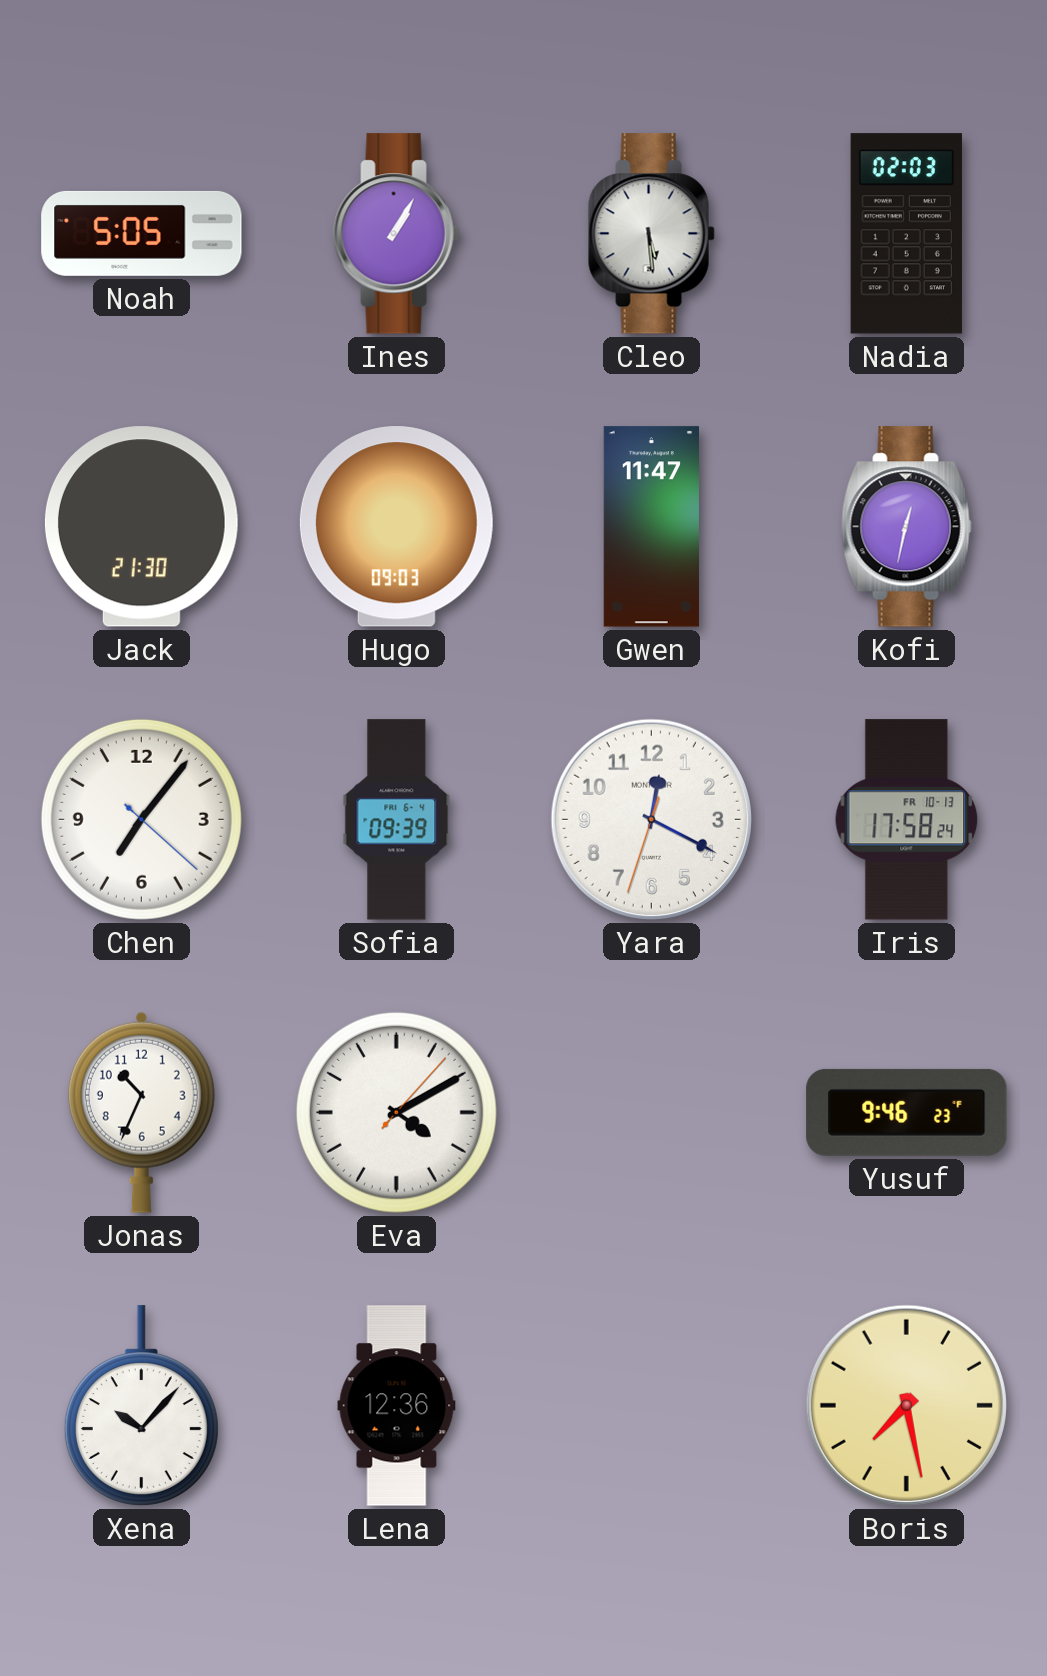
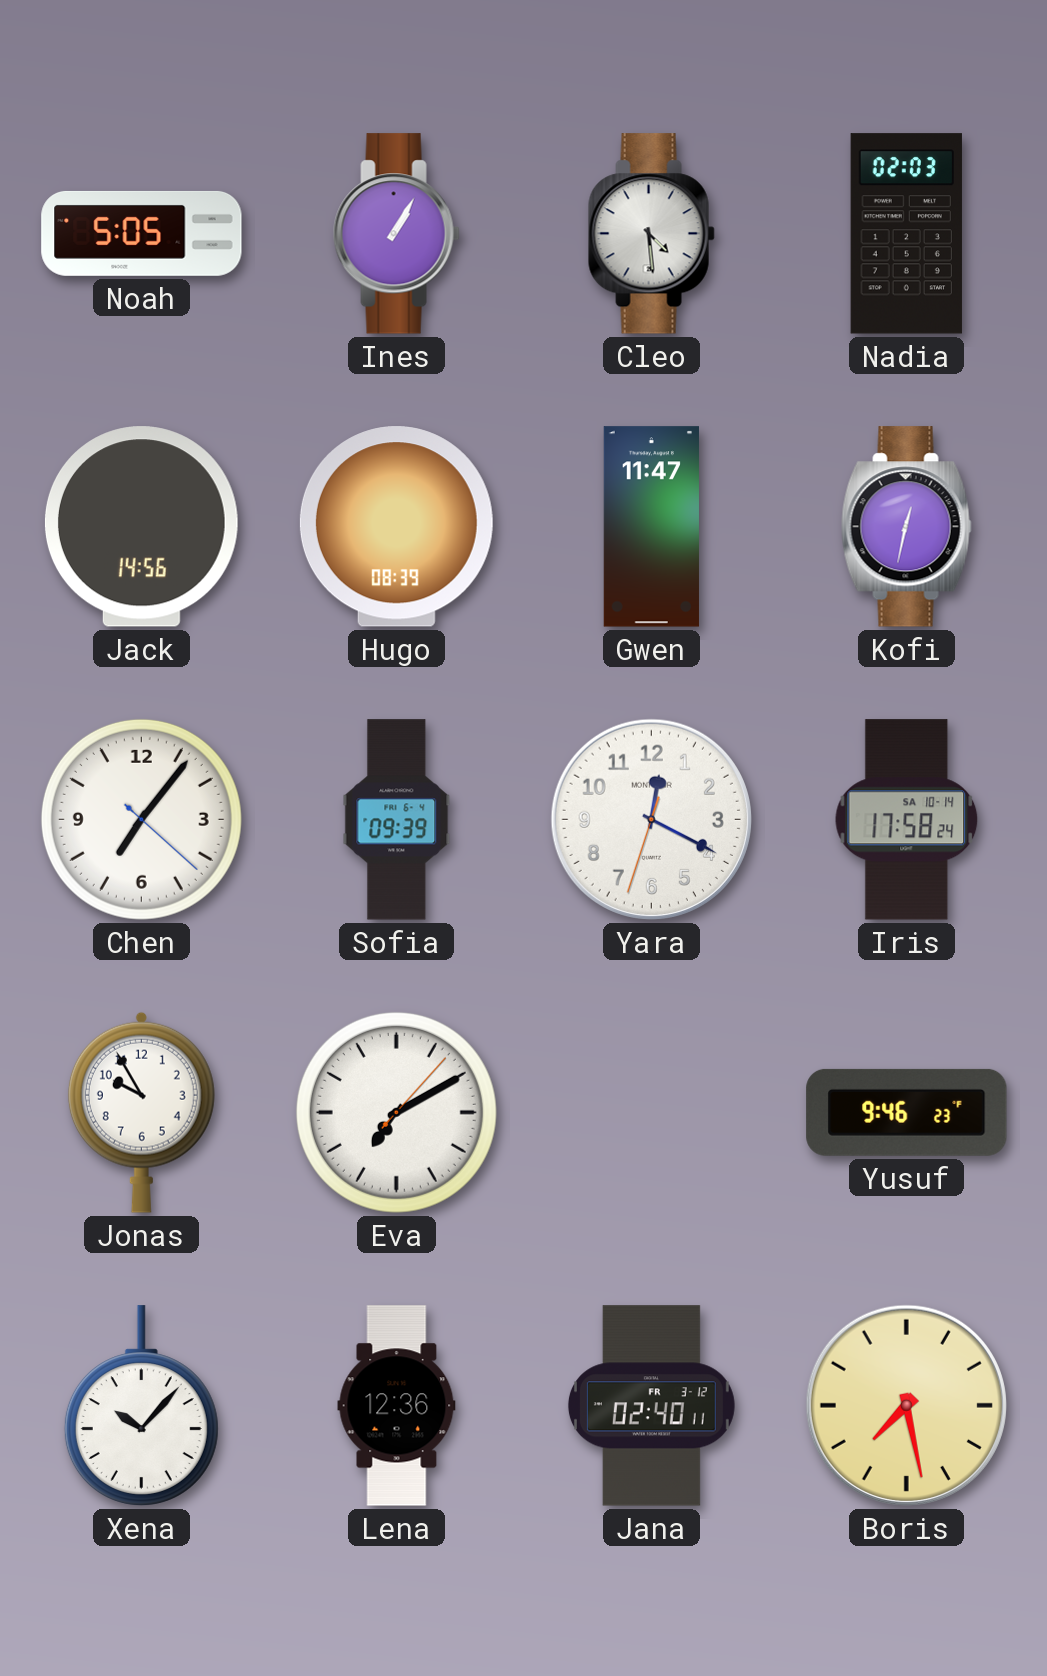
Cleo: 5:29 -> 4:29 (651, 234)
Jack: 21:30 -> 14:56 (141, 527)
Hugo: 09:03 -> 08:39 (396, 527)
Iris date: FR 10-13 -> SA 10-14 (907, 820)
Jonas: 10:34 -> 9:55 (141, 1112)
Eva: 4:10 -> 7:10 (396, 1112)
Jana: none -> 02:40 (651, 1406)
